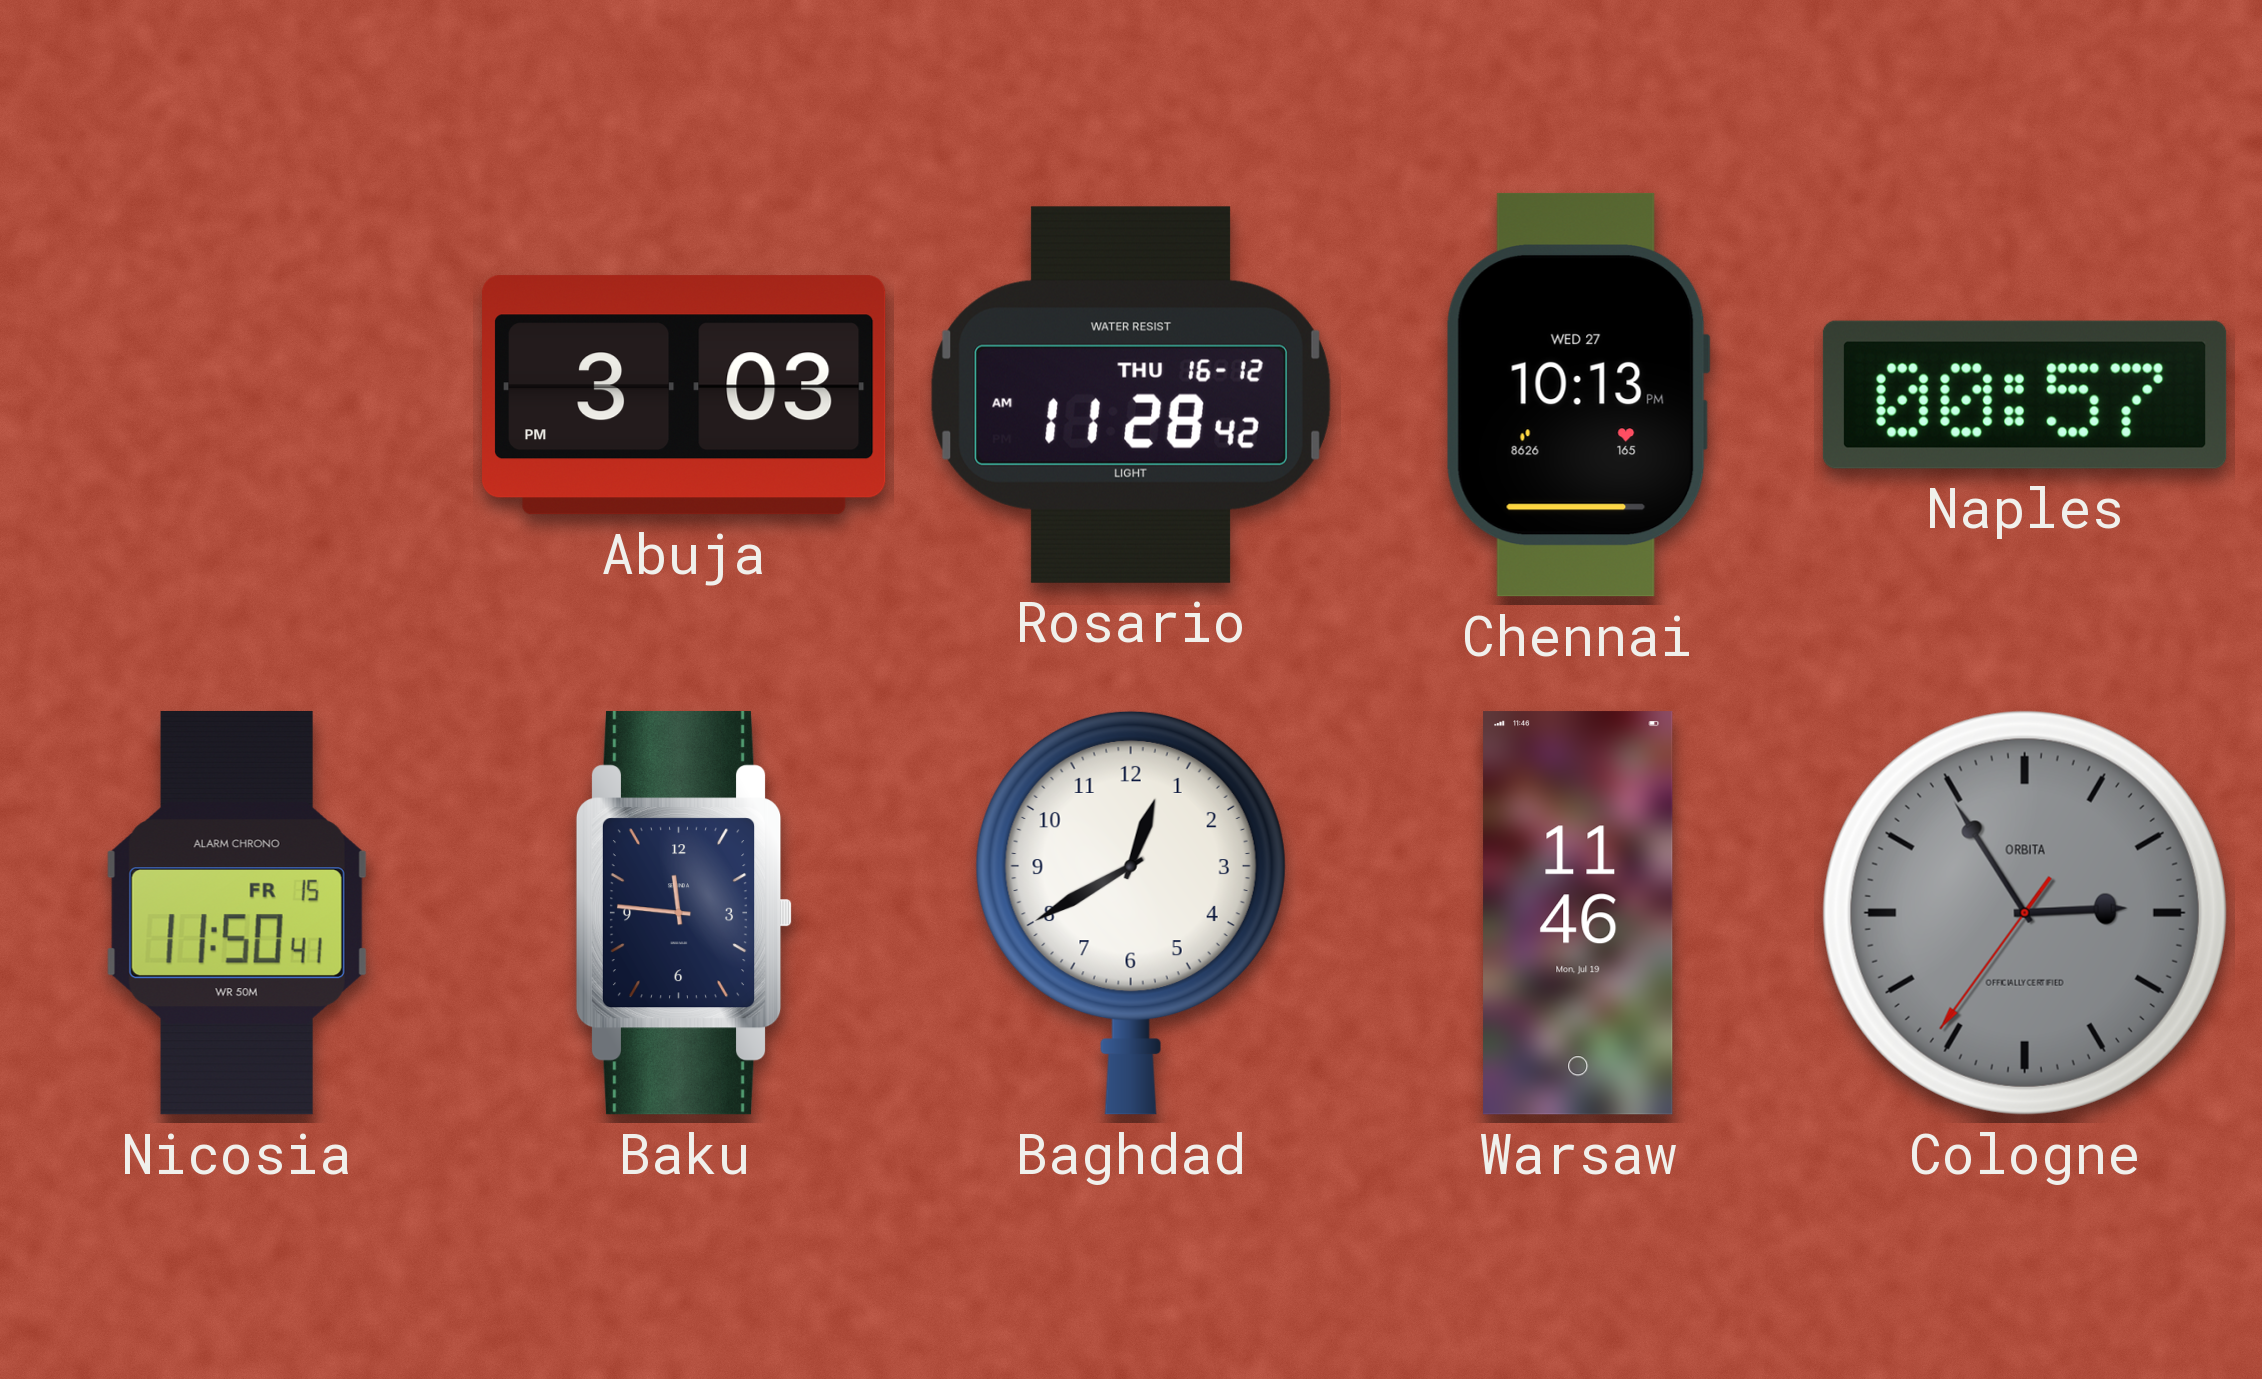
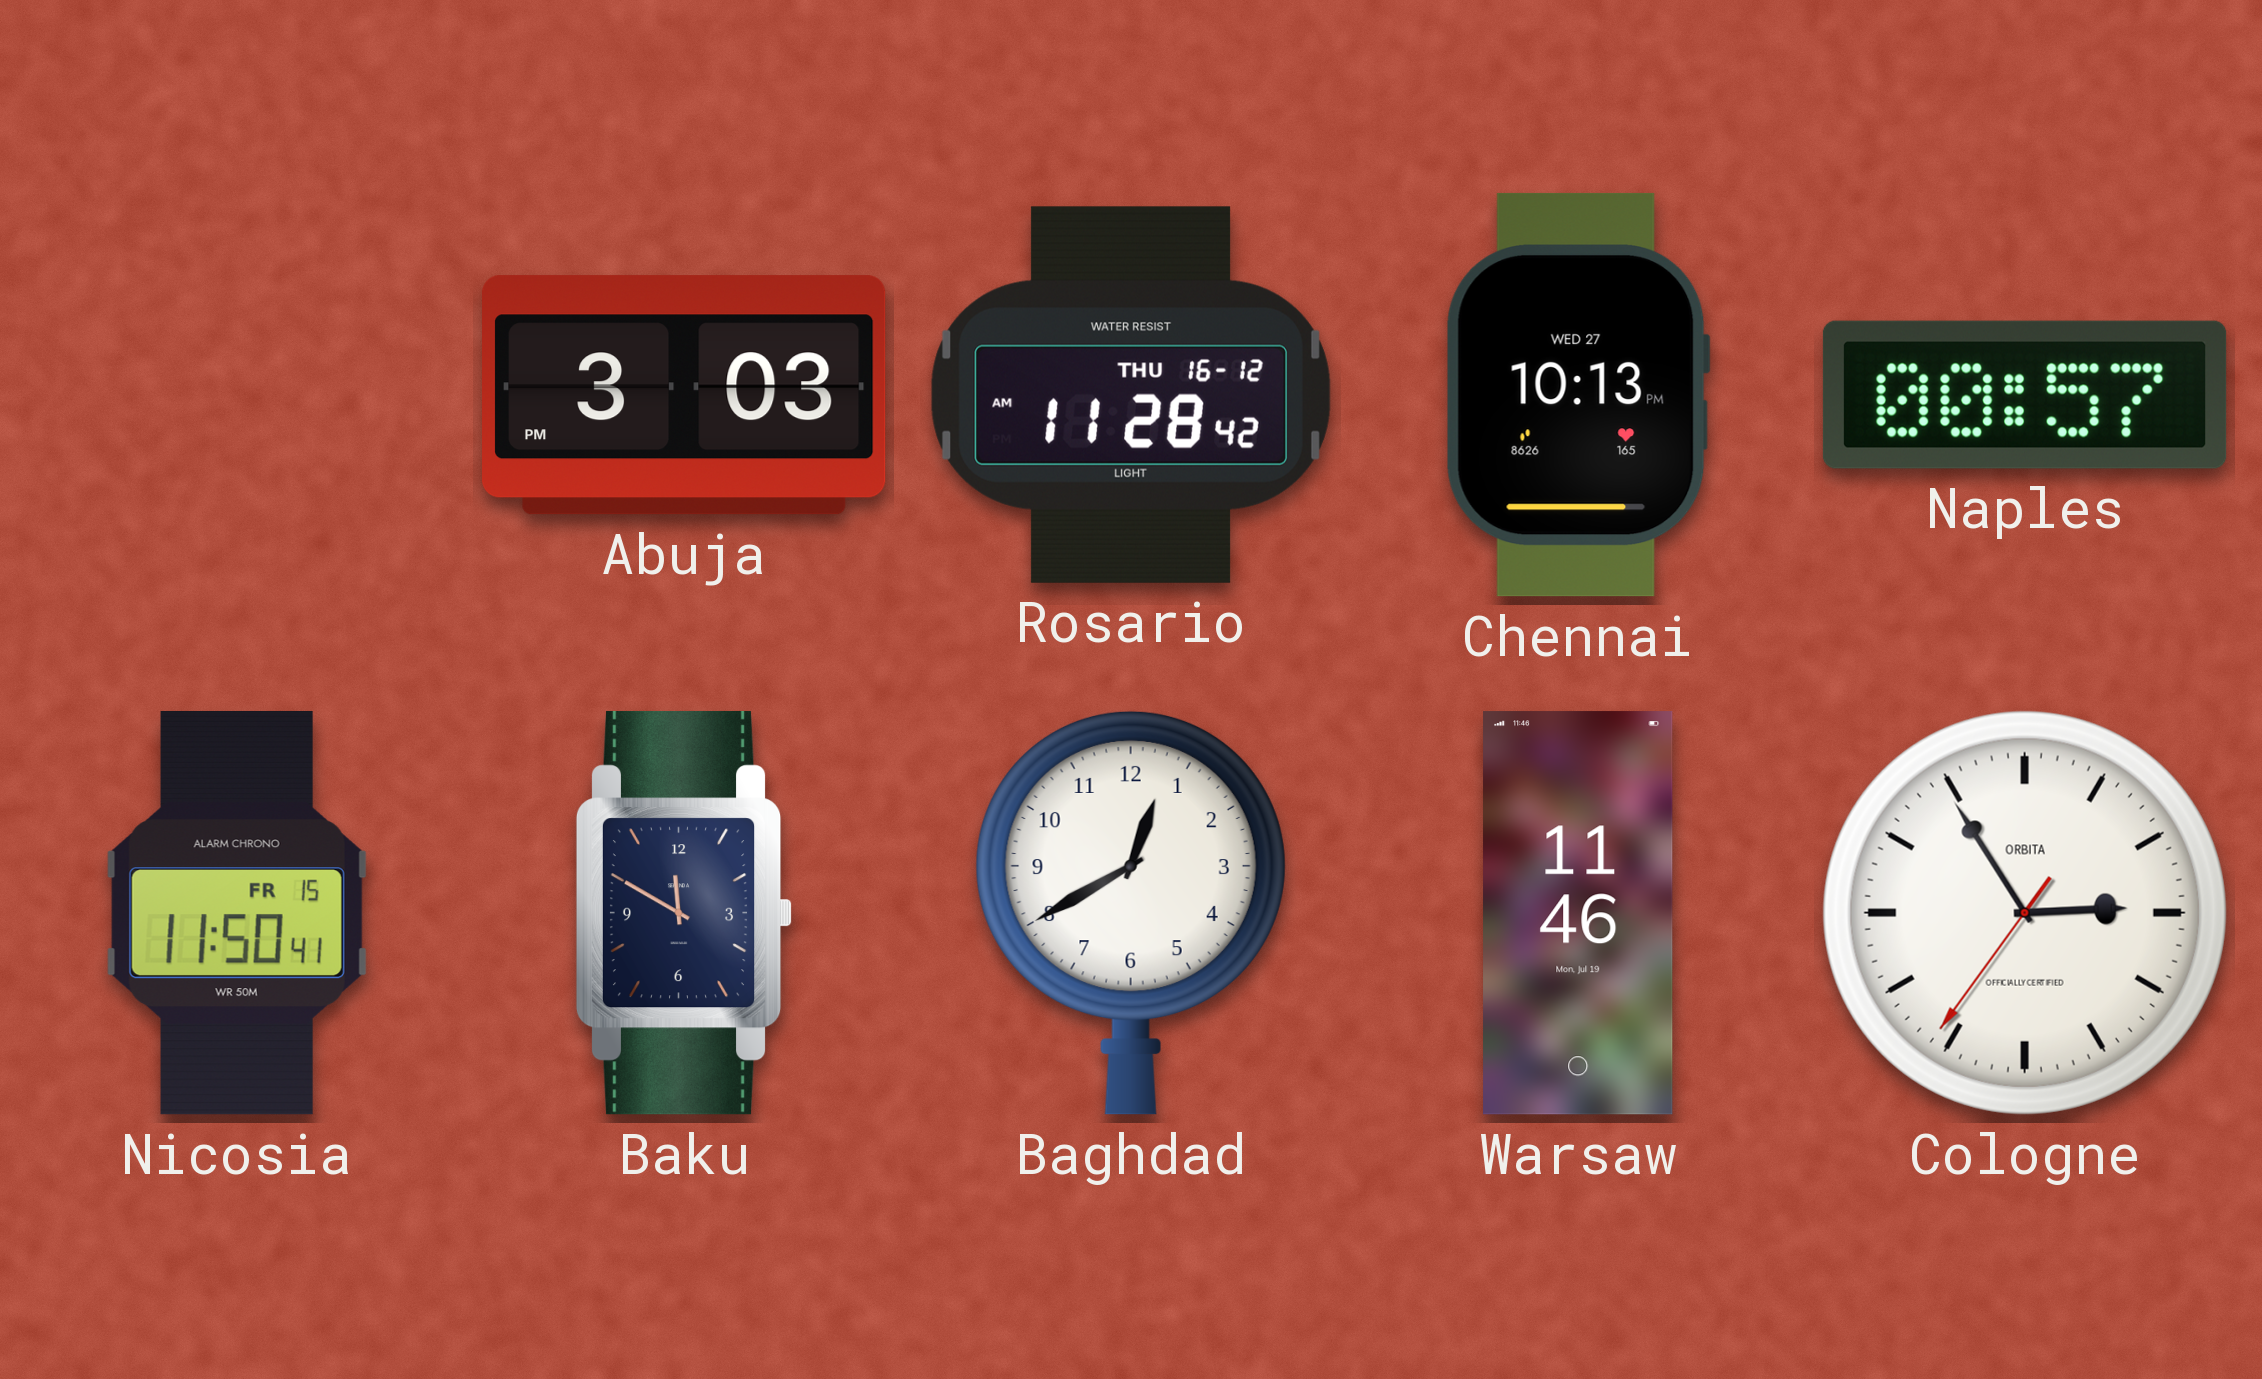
Baku: 11:46 -> 11:50 (684, 913)
Cologne dial: grey -> white (2025, 913)
